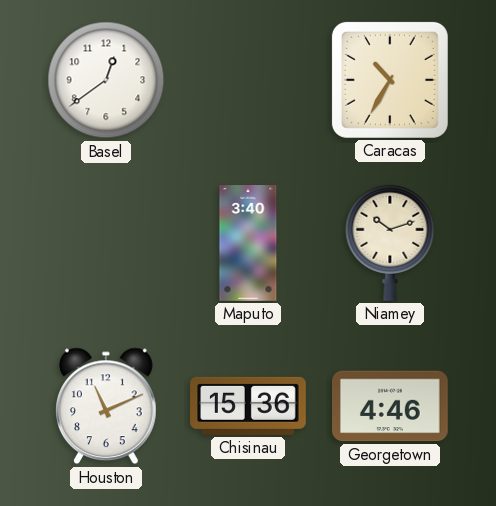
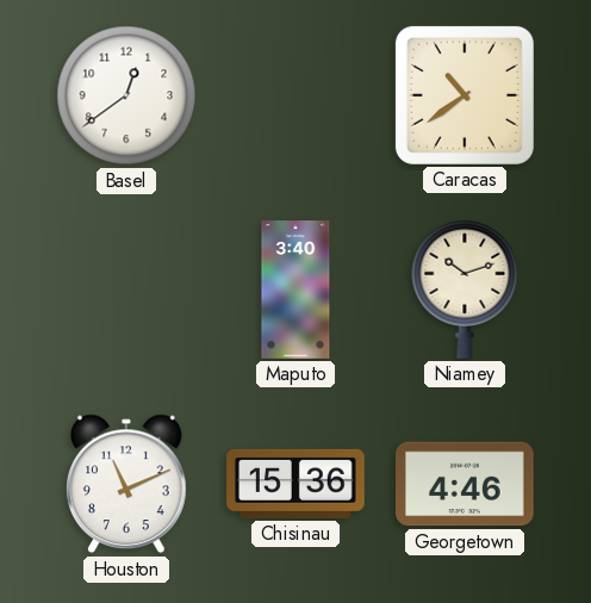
Caracas: 10:35 -> 10:39 (465, 95)
